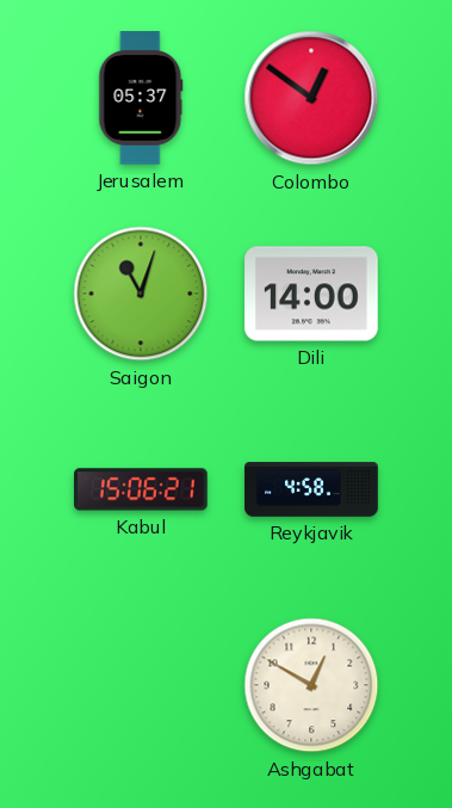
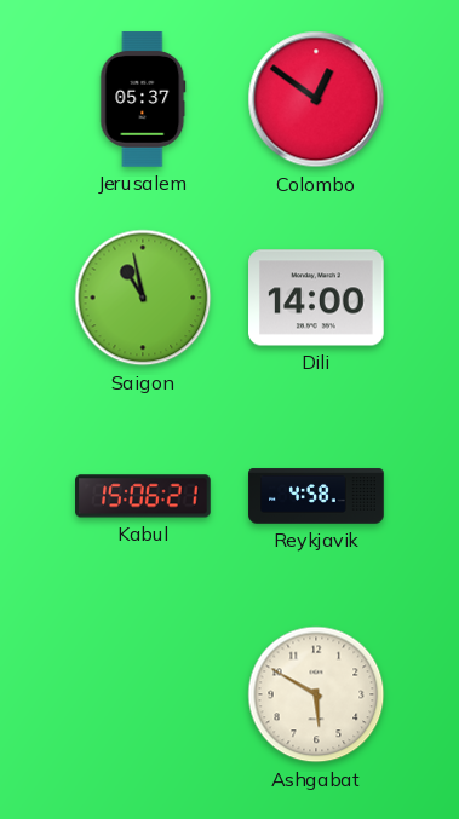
Saigon: 11:03 -> 10:58 (143, 298)
Ashgabat: 12:50 -> 5:50 (316, 694)
